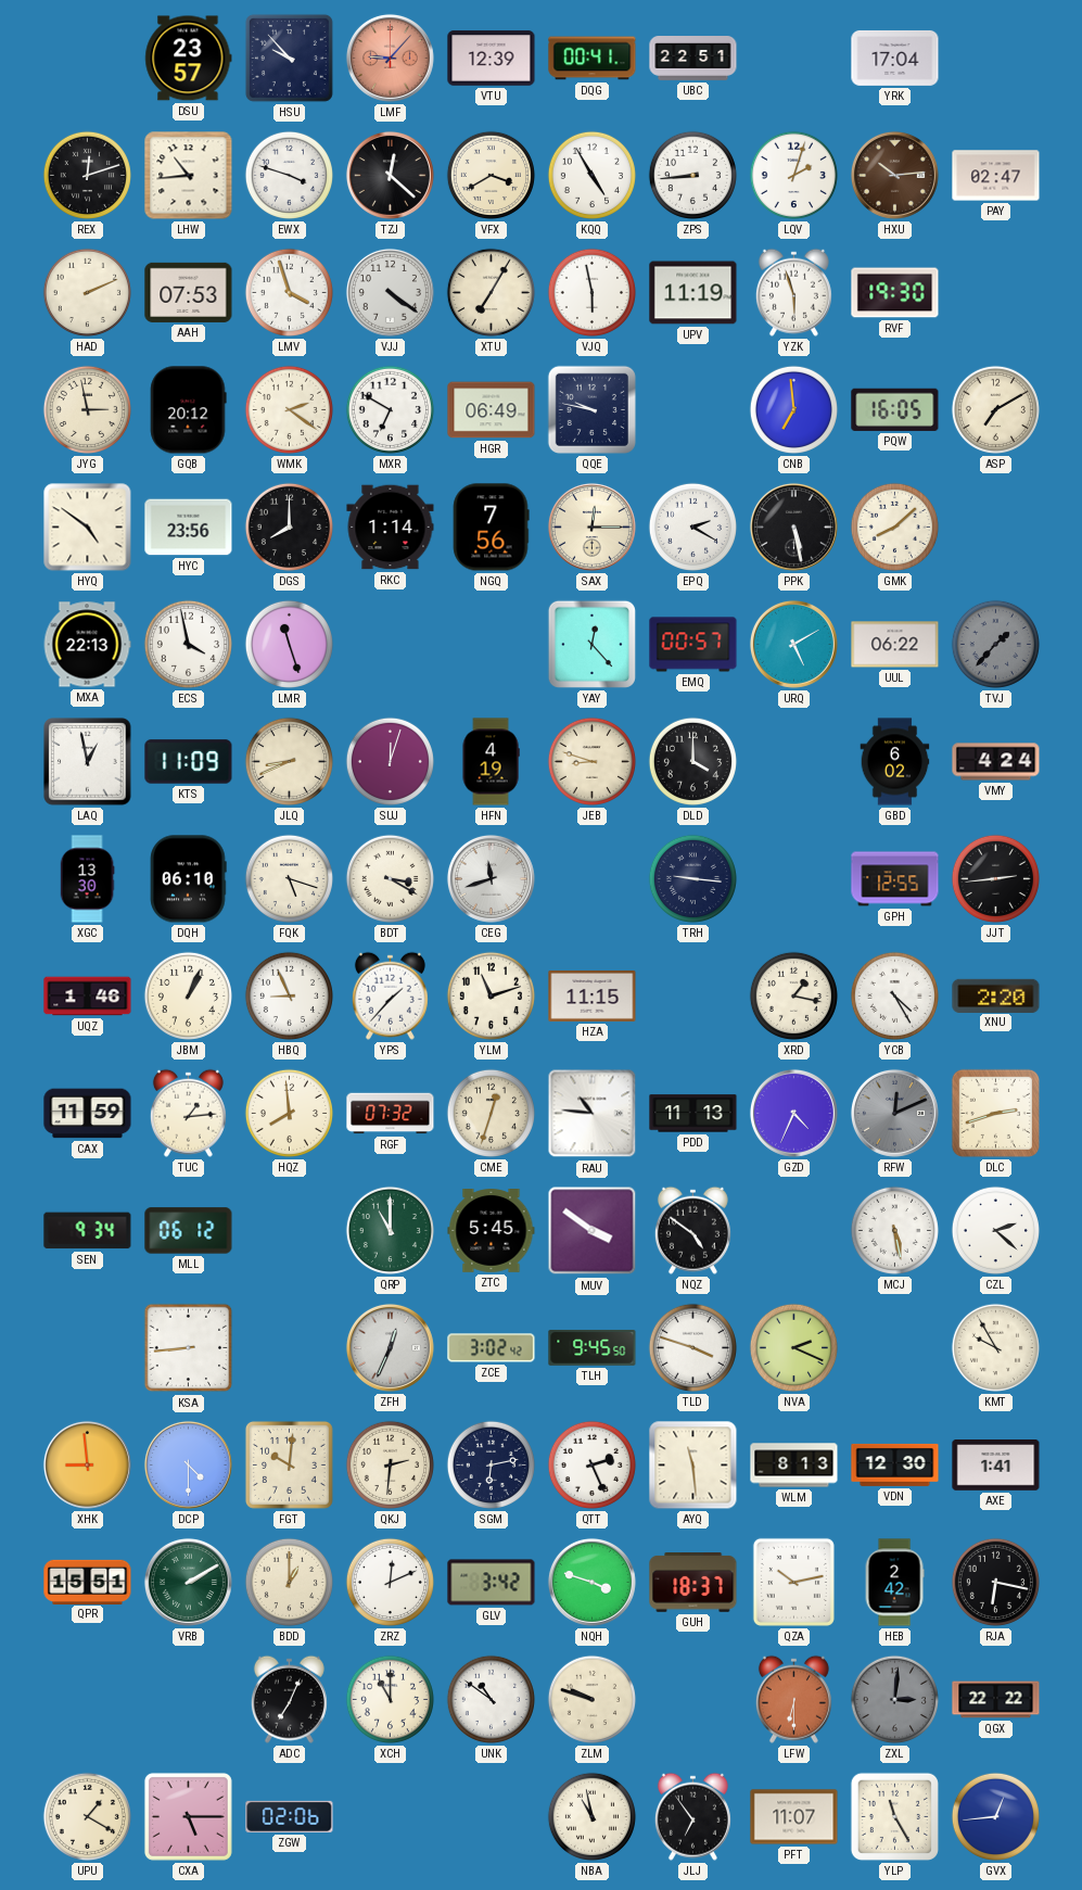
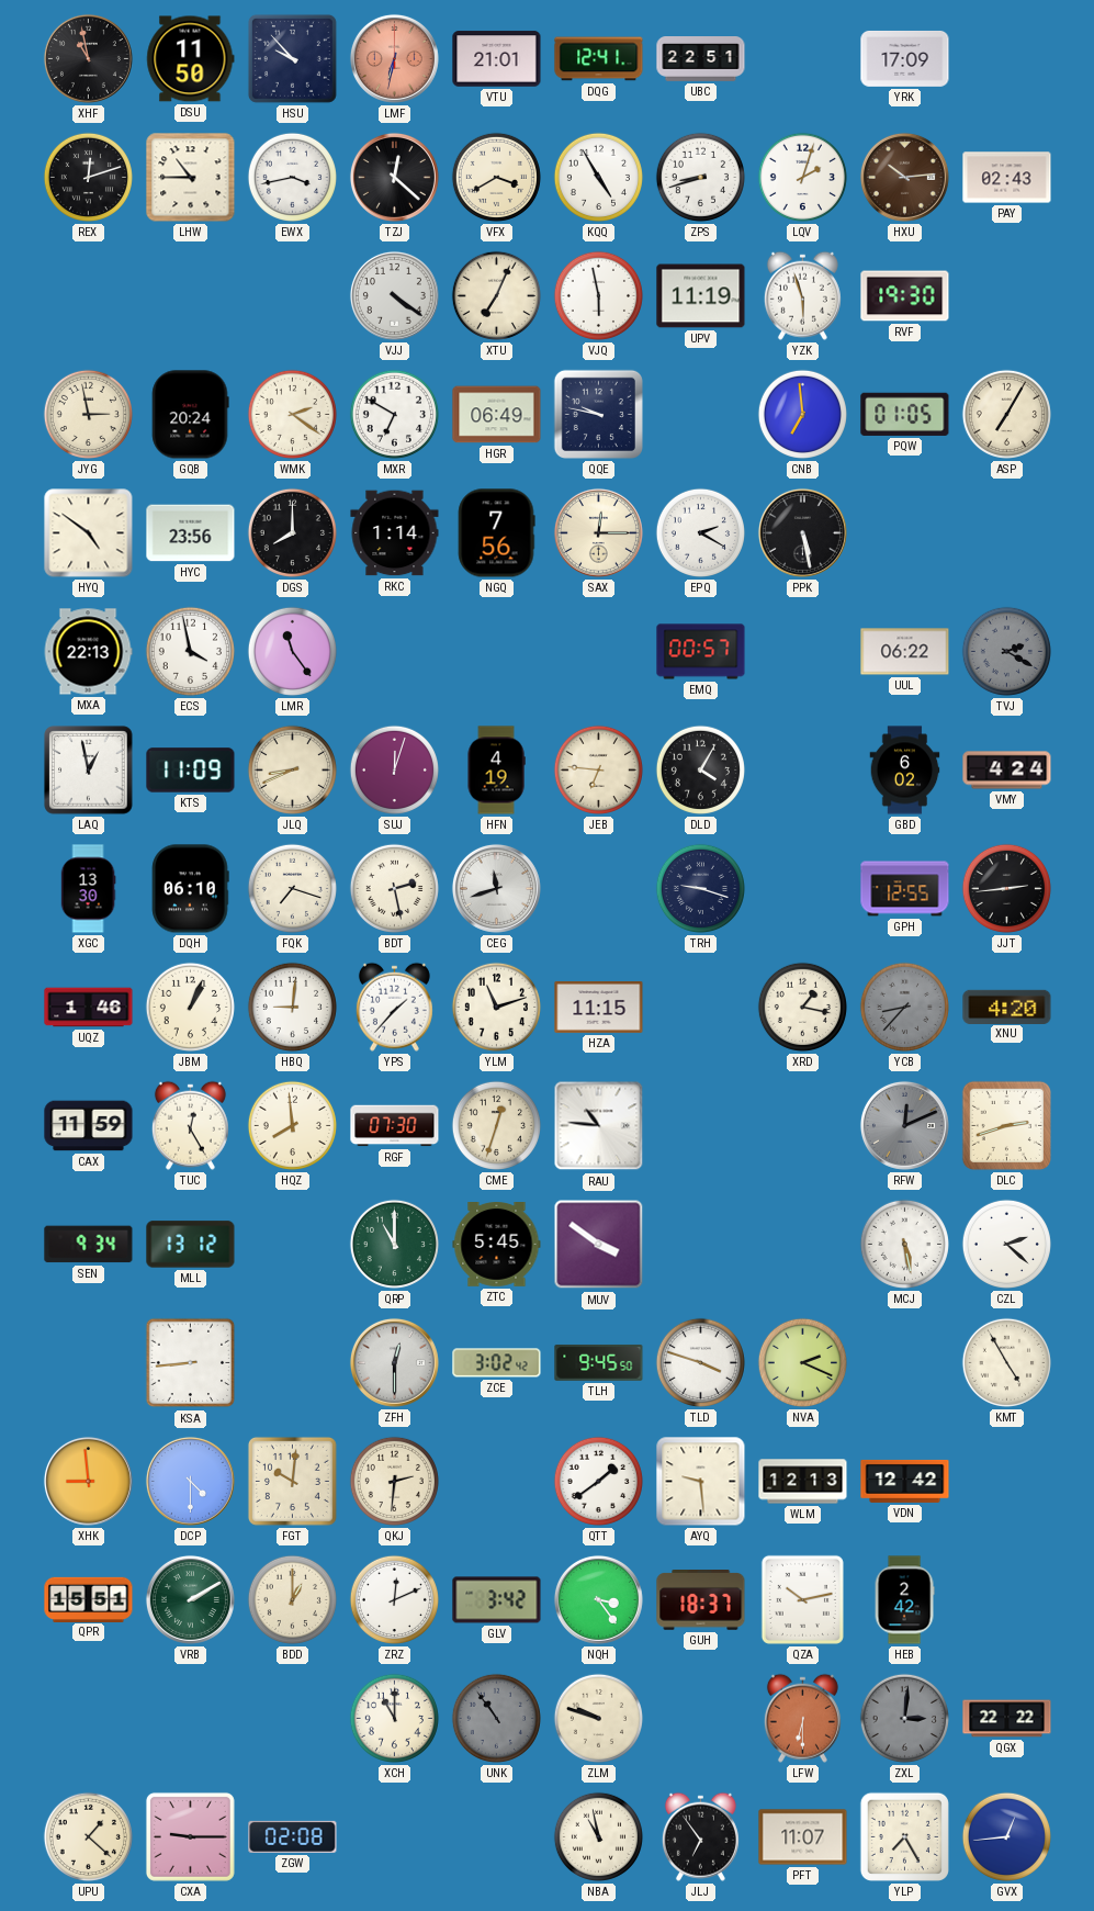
XHF: none -> 10:58 (88, 58)
DSU: 23:57 -> 11:50 (191, 59)
LMF: 9:07 -> 6:32 (394, 58)
VTU: 12:39 -> 21:01 (497, 59)
DQG: 00:41 -> 12:41 (599, 59)
YRK: 17:04 -> 17:09 (905, 59)
LHW: 10:44 -> 10:45 (191, 178)
EWX: 3:48 -> 3:43 (292, 177)
ZPS: 8:44 -> 8:42 (700, 177)
PAY: 02:47 -> 02:43 (1007, 178)
HAD: 2:11 -> none (87, 292)
AAH: 07:53 -> none (189, 292)
LMV: 3:57 -> none (289, 292)
XTU: 7:05 -> 7:04 (496, 295)
GQB: 20:12 -> 20:24 (191, 415)
PQW: 16:05 -> 01:05 (905, 414)
ASP: 7:10 -> 7:05 (1006, 414)
GMK: 8:08 -> none (894, 527)
LMR: 11:27 -> 11:24 (292, 651)
YAY: 12:23 -> none (591, 644)
URQ: 5:10 -> none (793, 644)
TVJ: 1:37 -> 2:20 (1006, 651)
JEB: 8:48 -> 6:46 (598, 769)
DLD: 4:00 -> 4:05 (700, 769)
FQK: 5:18 -> 7:18 (292, 888)
BDT: 3:20 -> 2:28 (394, 888)
TRH: 9:16 -> 9:18 (700, 888)
HBQ: 8:56 -> 9:01 (292, 1007)
YCB: 4:25 -> 8:37 (904, 1007)
YCB dial: white -> grey (904, 1007)
XNU: 2:20 -> 4:20 (1007, 1007)
TUC: 1:14 -> 12:25 (190, 1125)
RGF: 07:32 -> 07:30 (395, 1126)
PDD: 11:13 -> none (693, 1114)
GZD: 4:34 -> none (793, 1113)
MLL: 06:12 -> 13:12 (191, 1245)
NQZ: 4:51 -> none (692, 1230)
ZFH: 12:34 -> 12:30 (394, 1362)
KMT: 9:55 -> 4:55 (1006, 1362)
SGM: 6:13 -> none (491, 1464)
QTT: 2:26 -> 1:39 (598, 1481)
AYQ: 11:29 -> 9:29 (701, 1482)
WLM: 8:13 -> 12:13 (803, 1482)
VDN: 12:30 -> 12:42 (905, 1481)
AXE: 1:41 -> none (996, 1466)
NQH: 3:48 -> 3:24 (598, 1599)
RJA: 6:17 -> none (995, 1582)
ADC: 7:04 -> none (289, 1699)
UNK: 10:51 -> 10:54 (496, 1718)
UNK dial: white -> grey (496, 1718)
UPU: 1:20 -> 1:22 (88, 1836)
CXA: 5:15 -> 9:15 (190, 1836)
ZGW: 02:06 -> 02:08 (293, 1836)
YLP: 11:25 -> 7:25 (904, 1836)
